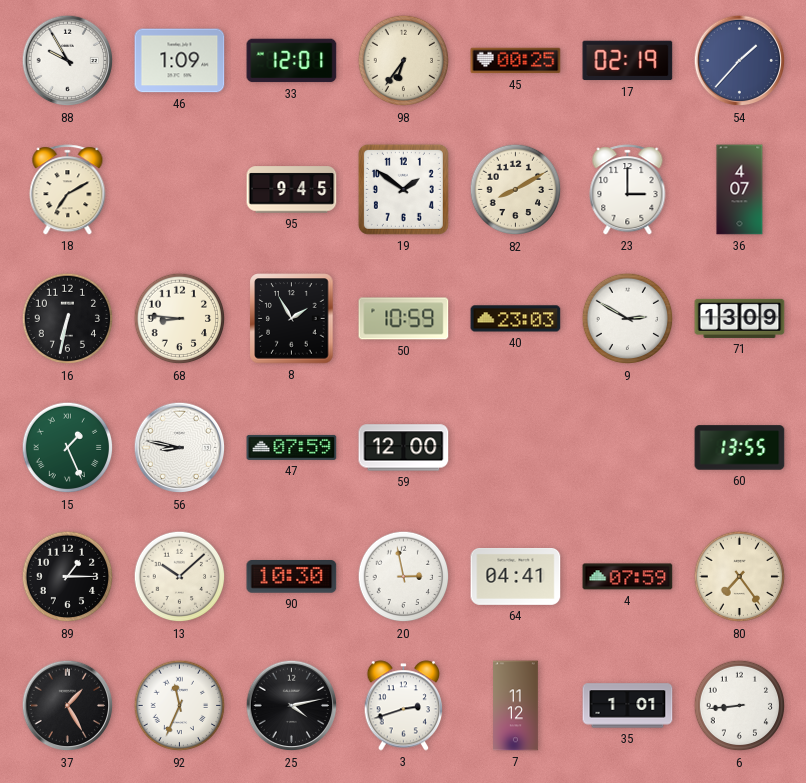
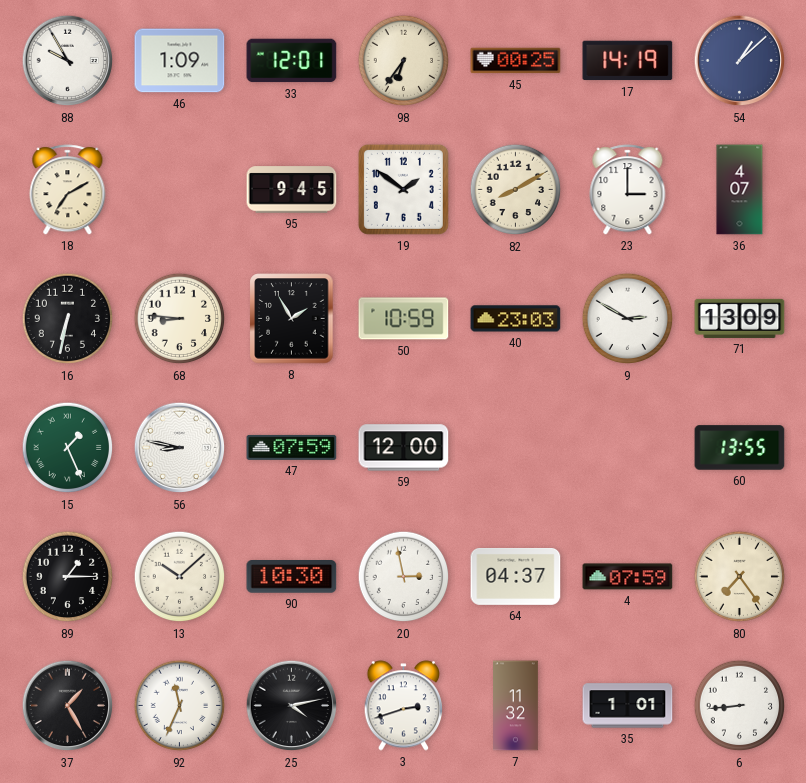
17: 02:19 -> 14:19 (628, 61)
54: 1:37 -> 1:08 (740, 61)
64: 04:41 -> 04:37 (516, 576)
7: 11:12 -> 11:32 (516, 706)
